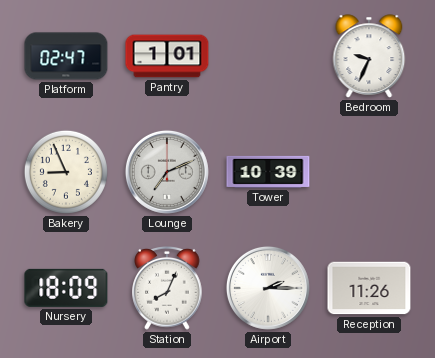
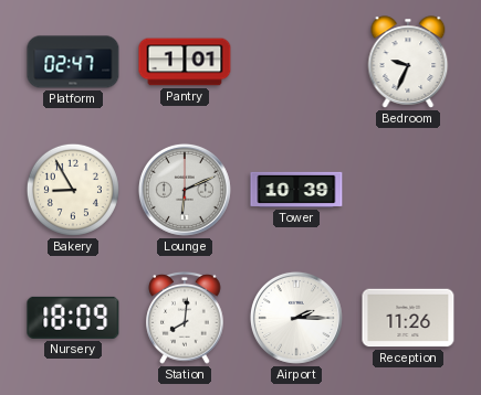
Bakery: 8:56 -> 8:55 (73, 190)
Lounge: 7:11 -> 6:11 (185, 190)
Station: 8:04 -> 8:01 (185, 319)
